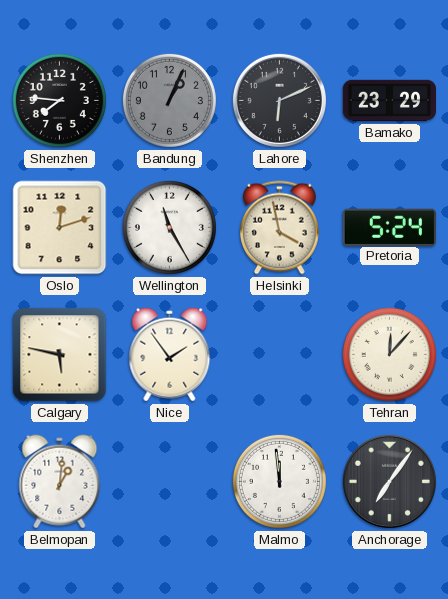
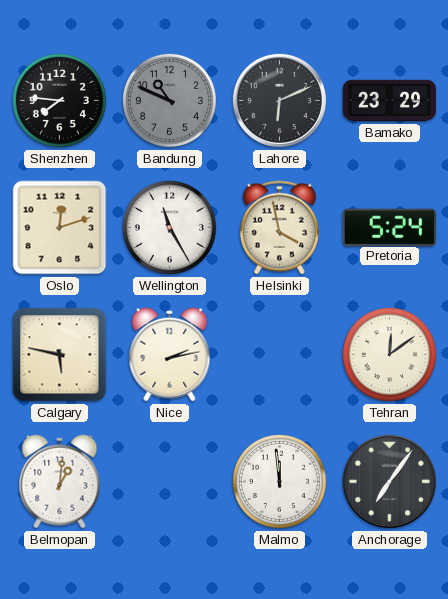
Bandung: 1:04 -> 10:49 (169, 100)
Nice: 1:54 -> 2:13 (170, 355)
Tehran: 12:07 -> 12:09 (389, 354)
